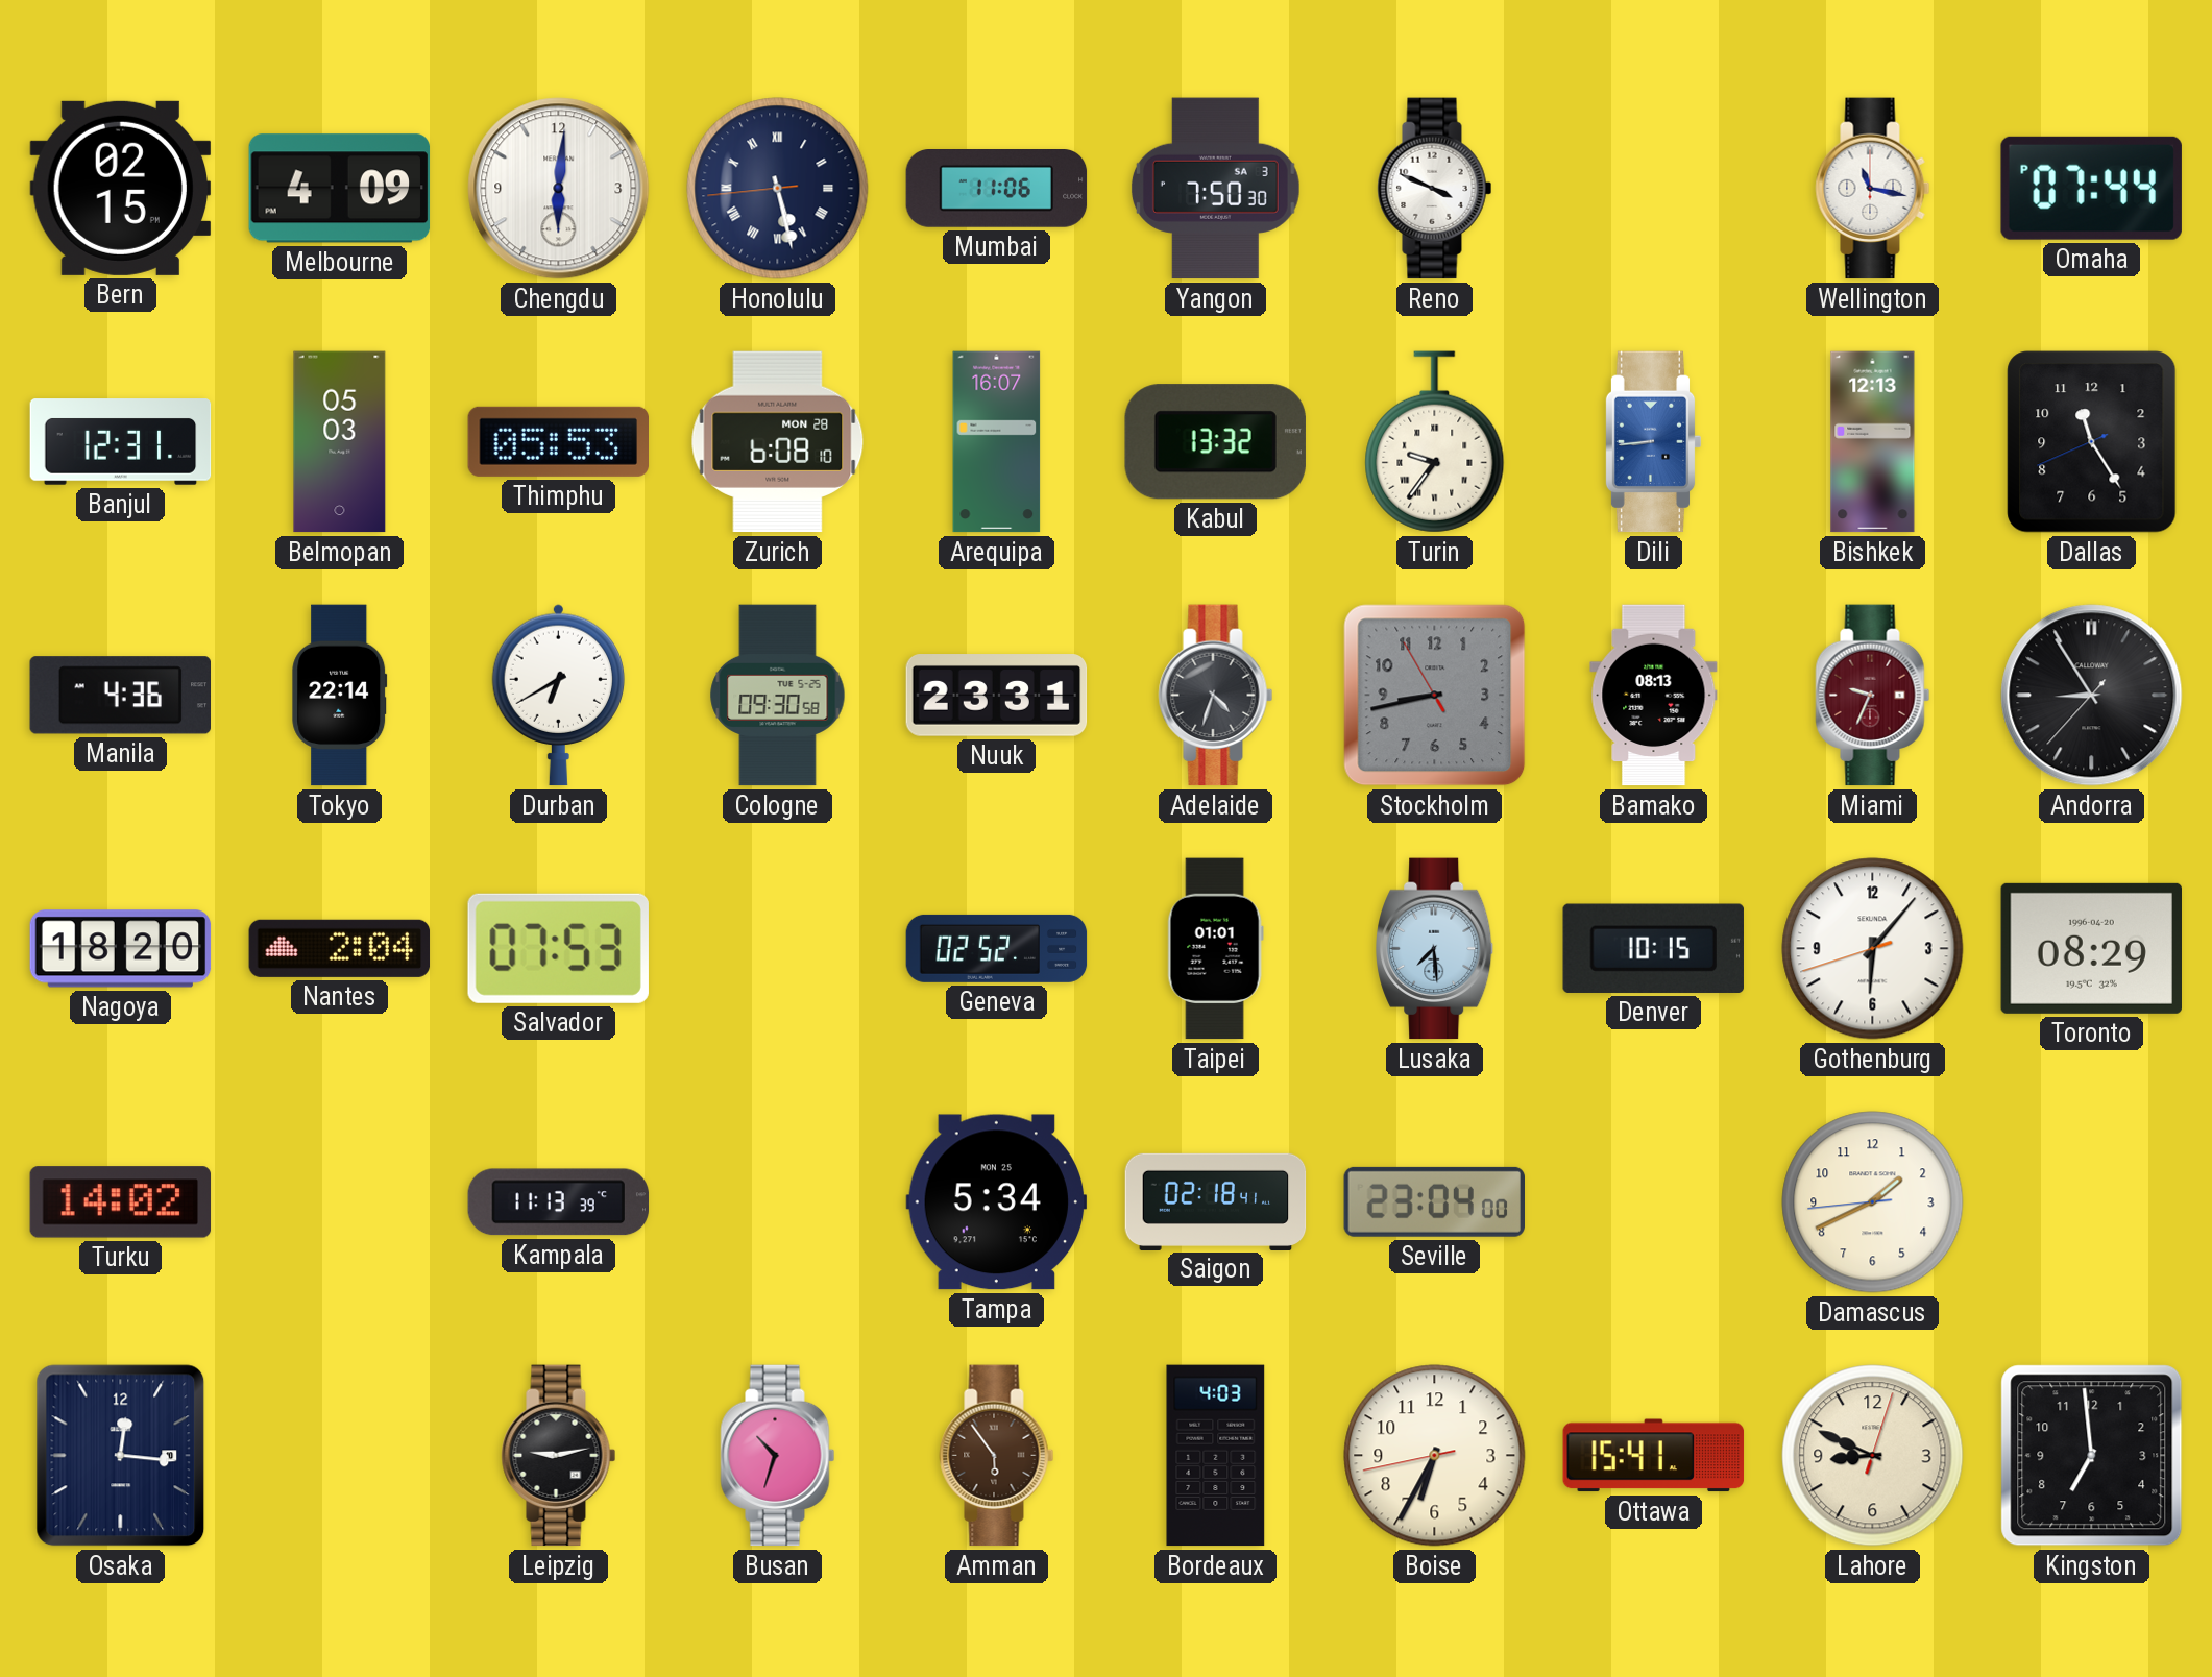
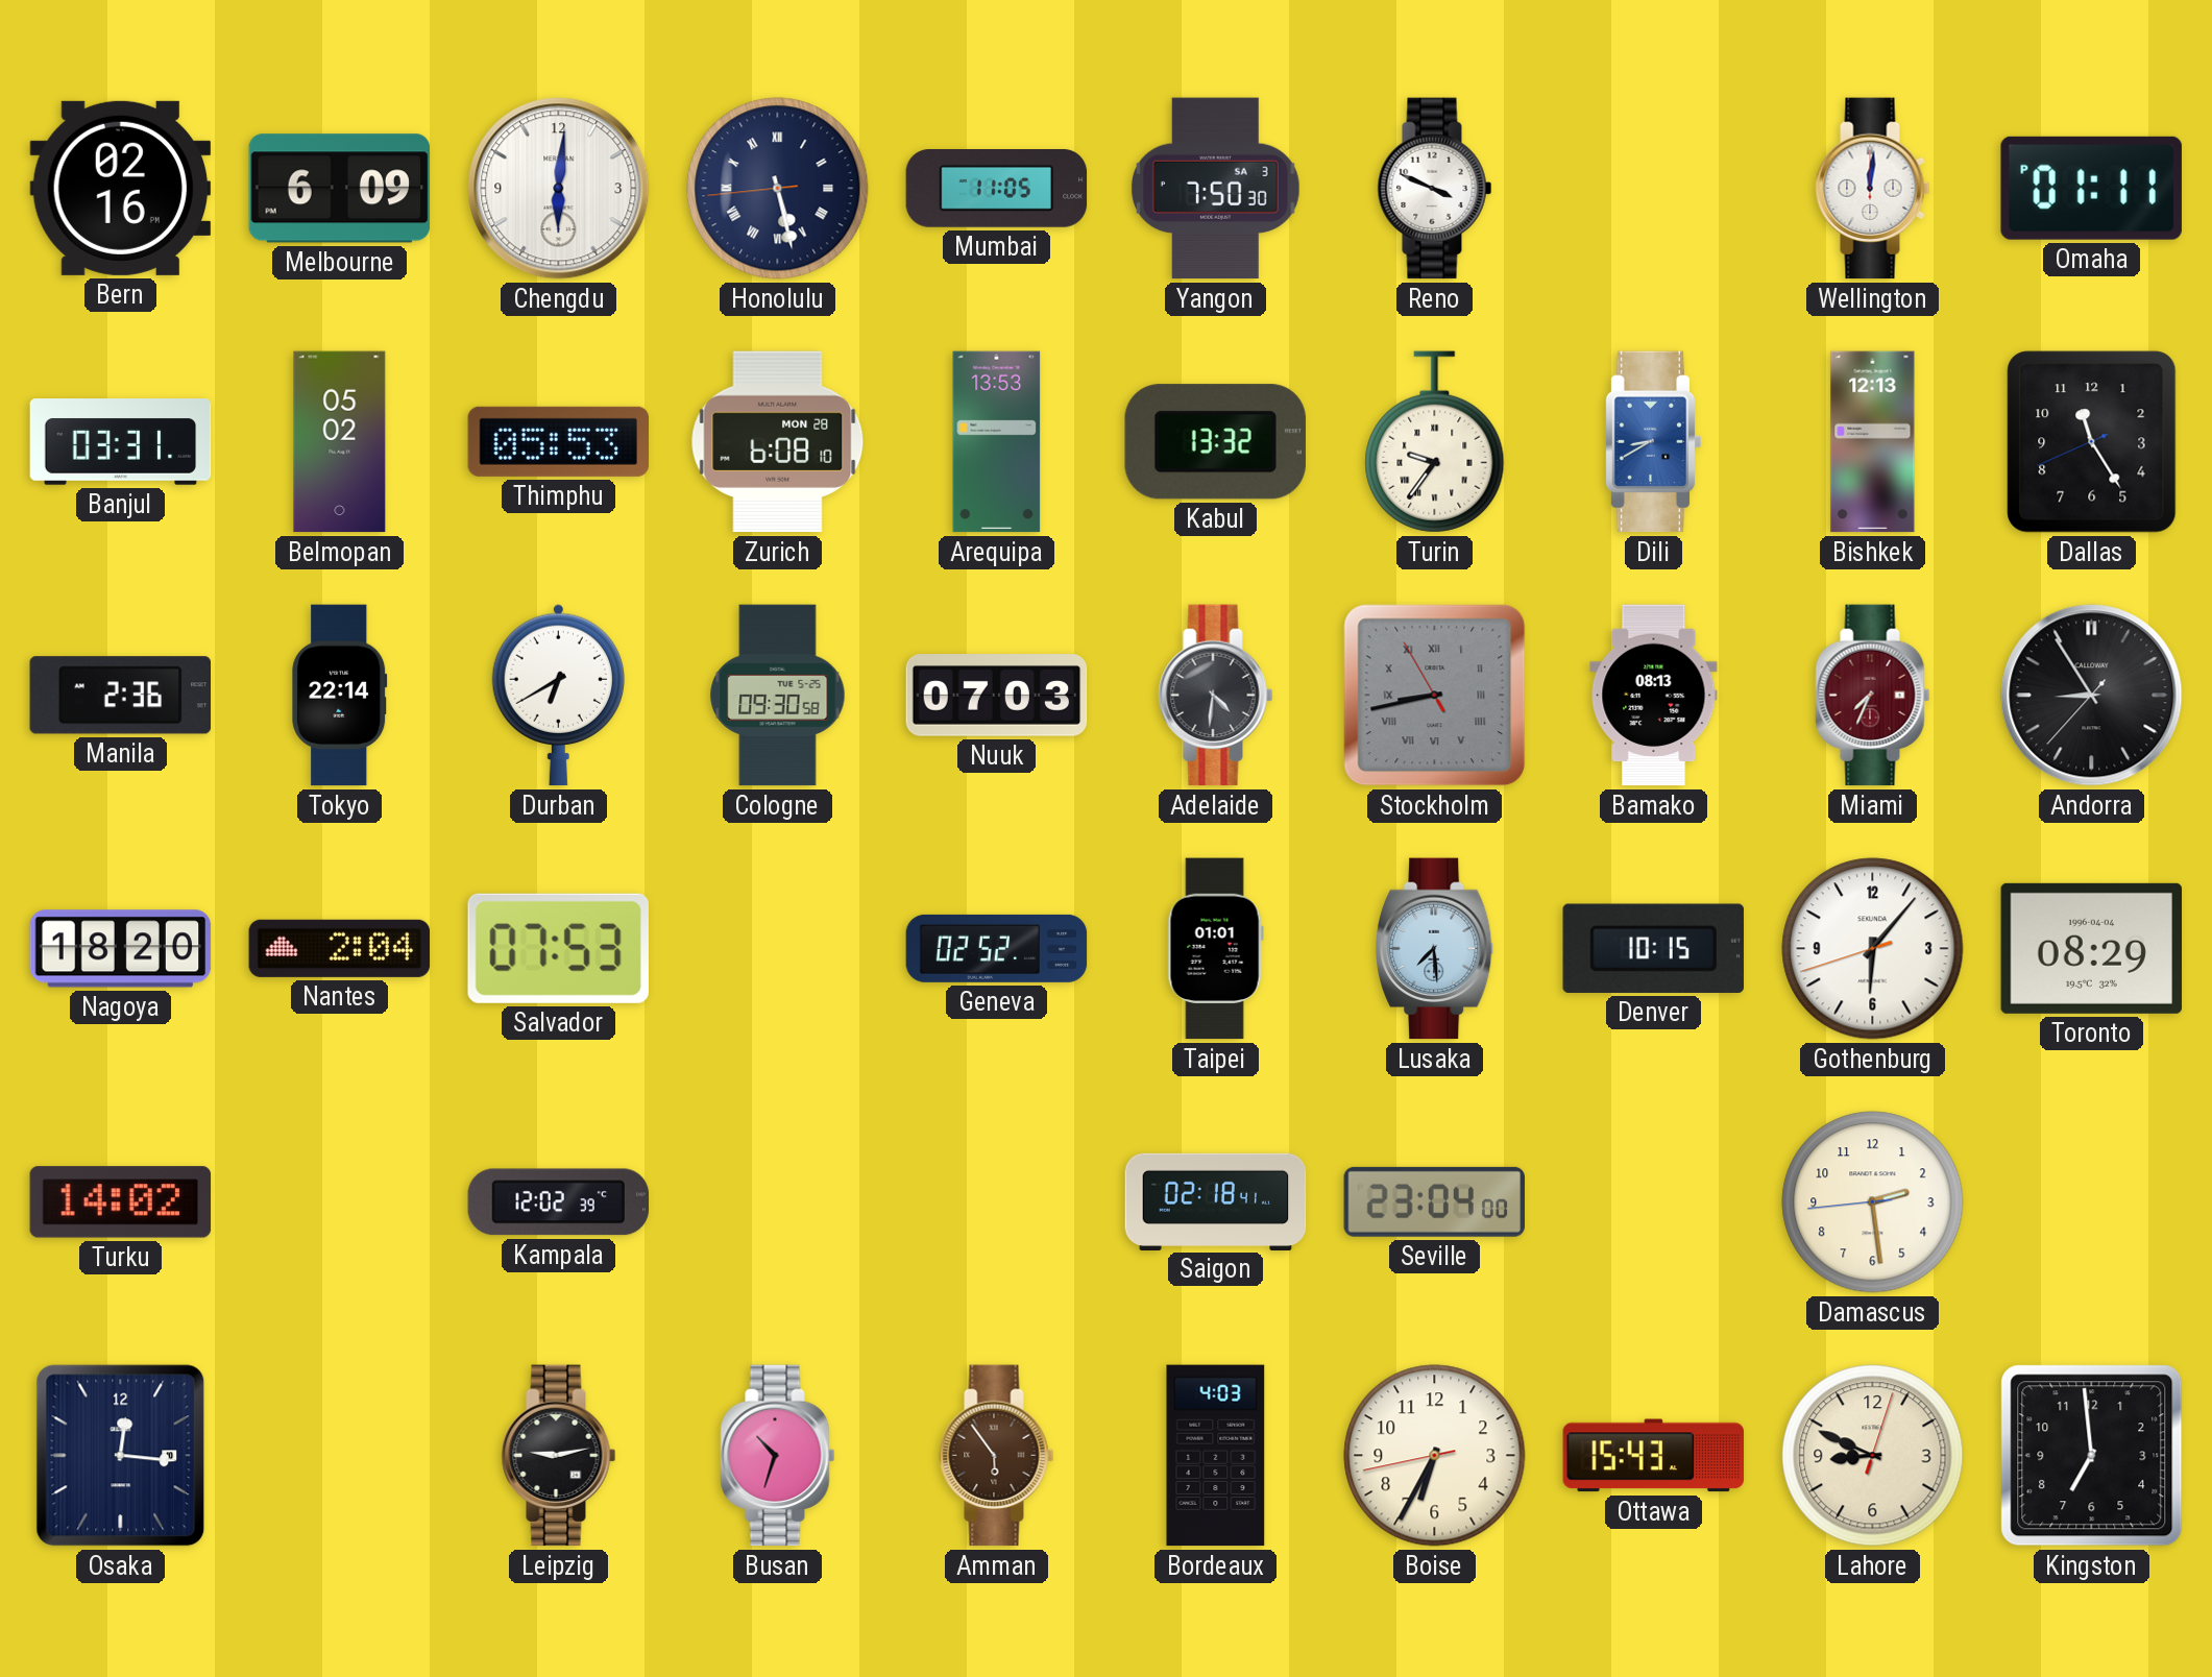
Bern: 02:15 -> 02:16 (121, 188)
Melbourne: 4:09 -> 6:09 (340, 189)
Mumbai: 11:06 -> 11:05 (997, 189)
Wellington: 11:17 -> 12:01 (1873, 189)
Omaha: 07:44 -> 01:11 (2091, 188)
Banjul: 12:31 -> 03:31 (121, 442)
Belmopan: 05:03 -> 05:02 (340, 442)
Arequipa: 16:07 -> 13:53 (997, 442)
Dili: 8:44 -> 8:40 (1653, 442)
Manila: 4:36 -> 2:36 (120, 696)
Nuuk: 23:31 -> 07:03 (997, 696)
Adelaide: 4:33 -> 4:31 (1216, 696)
Stockholm numerals: Arabic -> Roman (1435, 696)
Miami: 9:34 -> 7:34 (1873, 696)
Toronto date: 1996-04-20 -> 1996-04-04 (2091, 948)
Kampala: 11:13 -> 12:02 (559, 1202)
Tampa: 5:34 -> none (997, 1202)
Damascus: 1:40 -> 2:28 (1873, 1202)
Ottawa: 15:41 -> 15:43 (1654, 1456)
